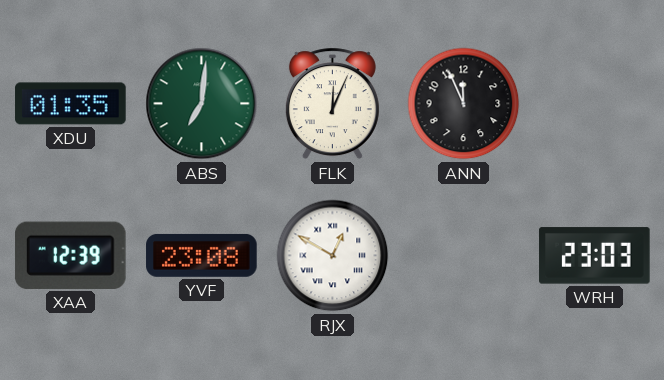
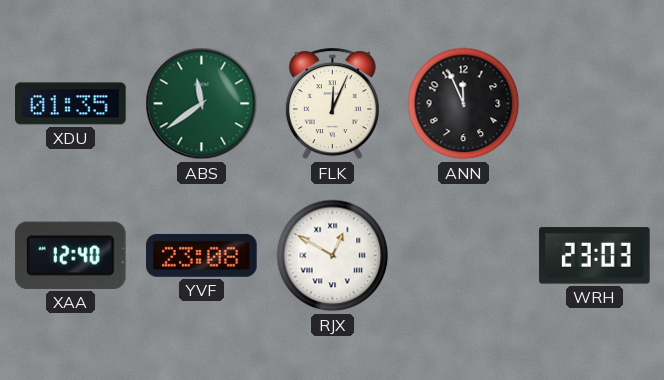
ABS: 7:01 -> 11:39 (202, 104)
XAA: 12:39 -> 12:40 (70, 255)
